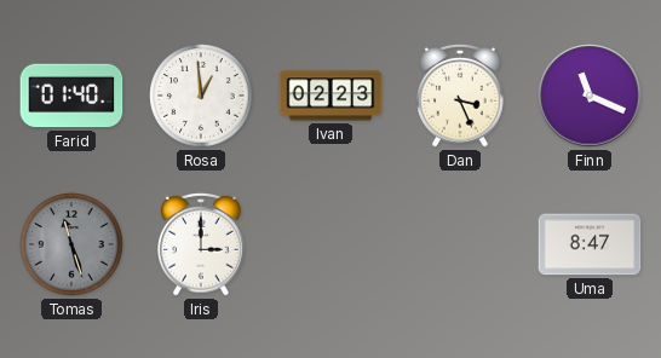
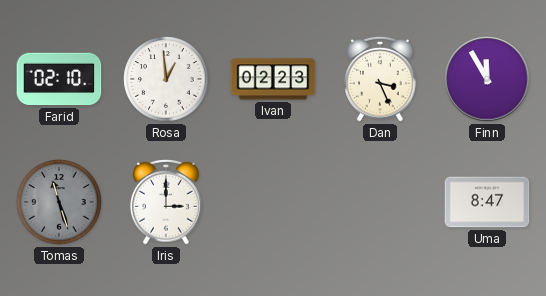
Farid: 01:40 -> 02:10 (59, 79)
Finn: 11:19 -> 11:55 (487, 79)
